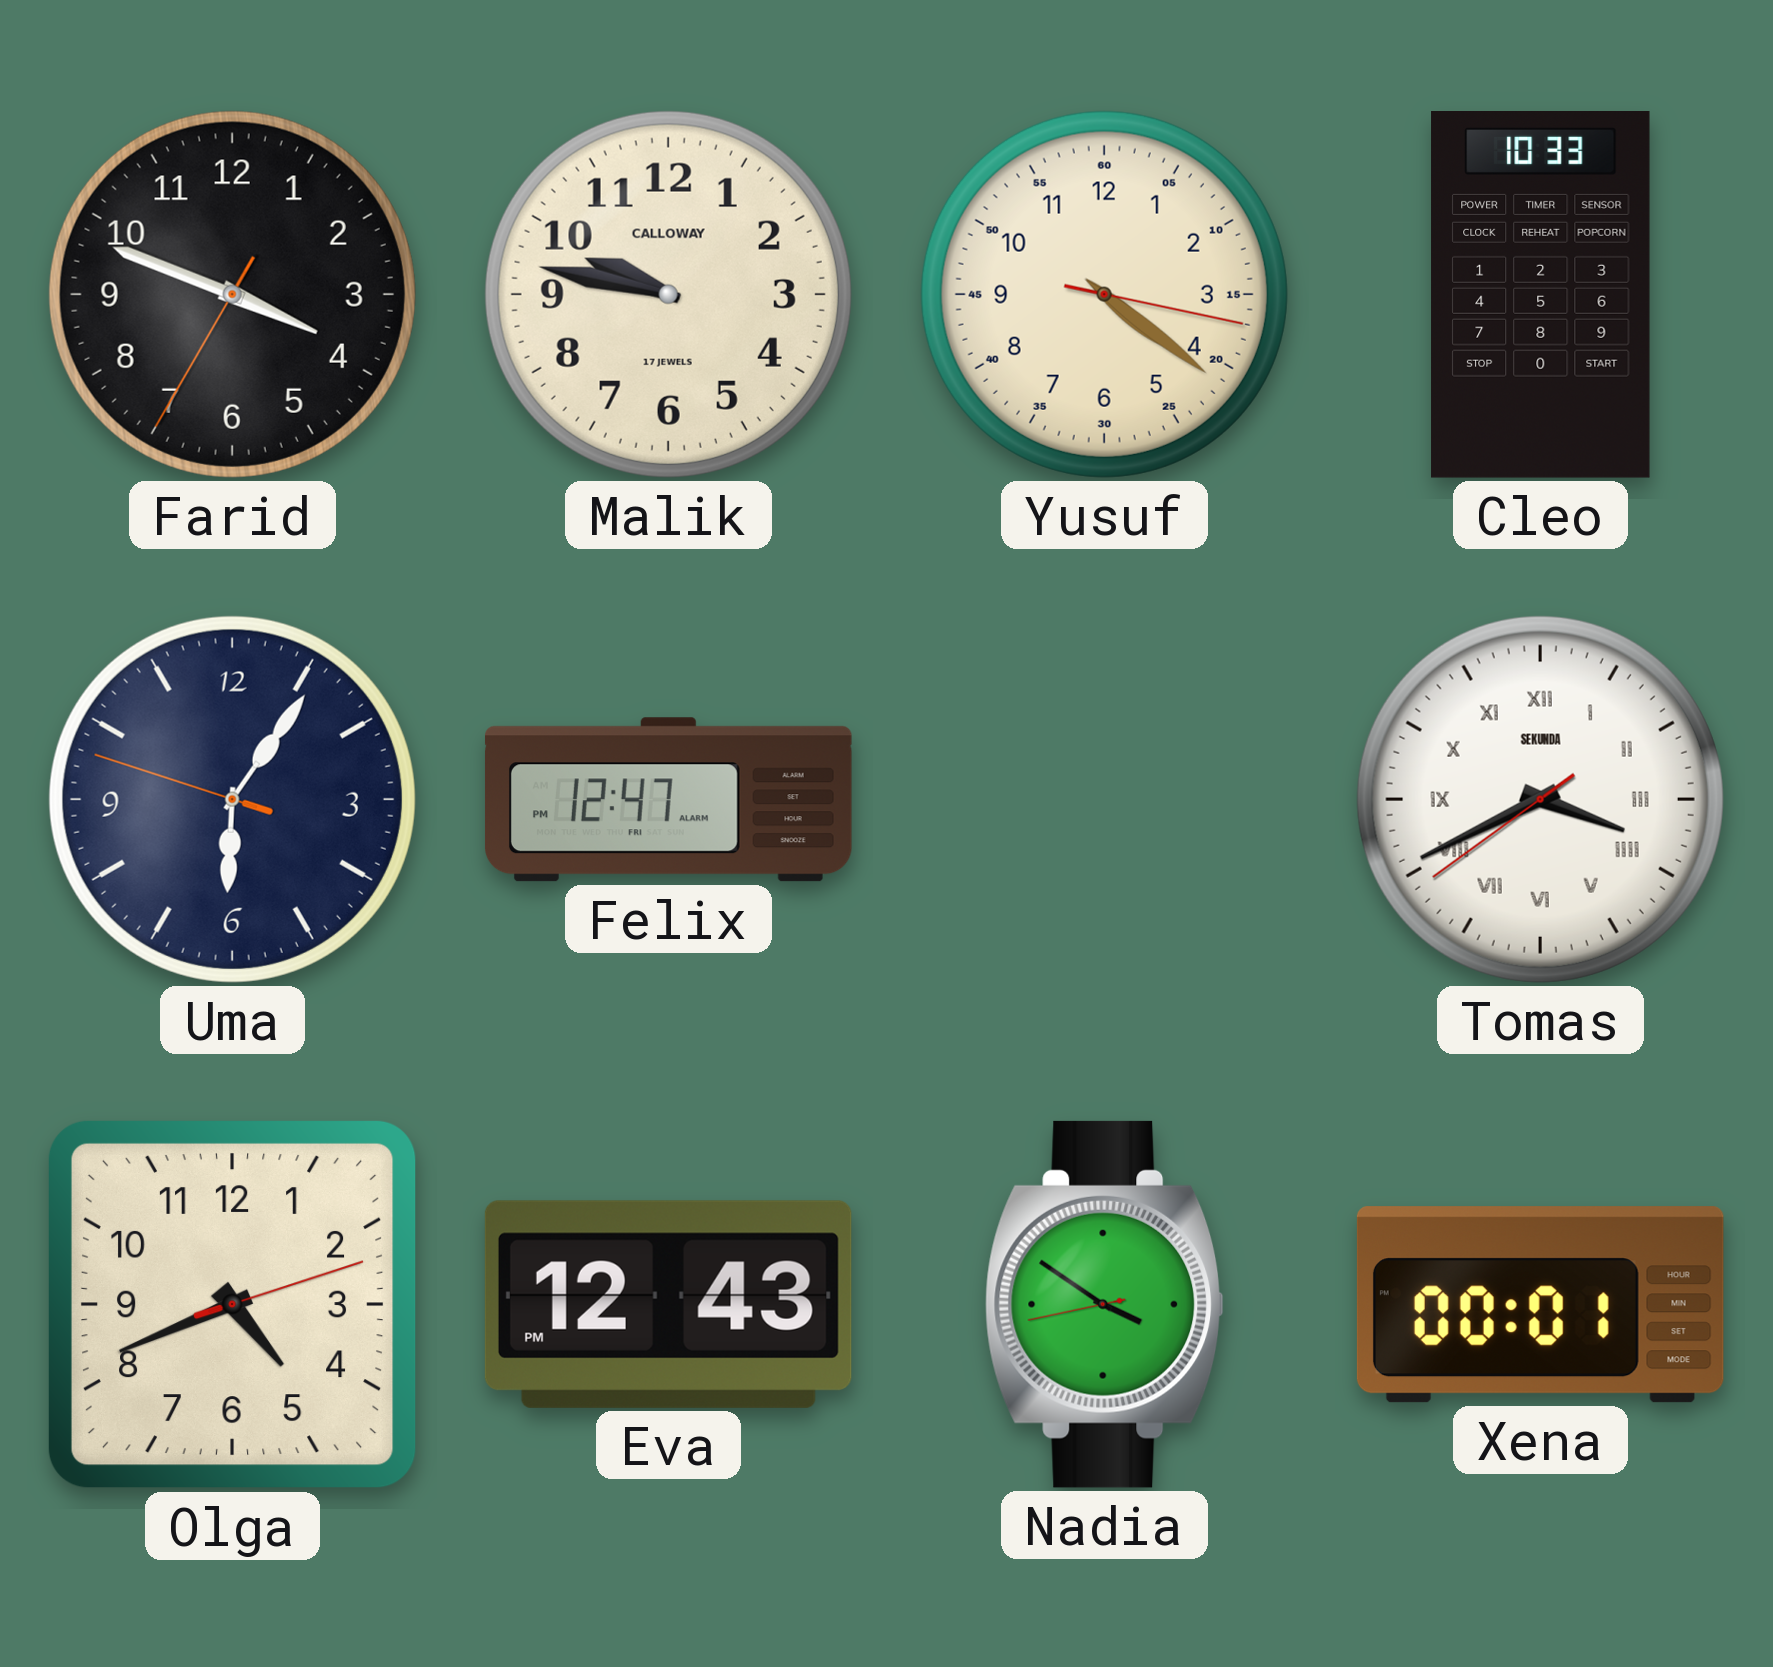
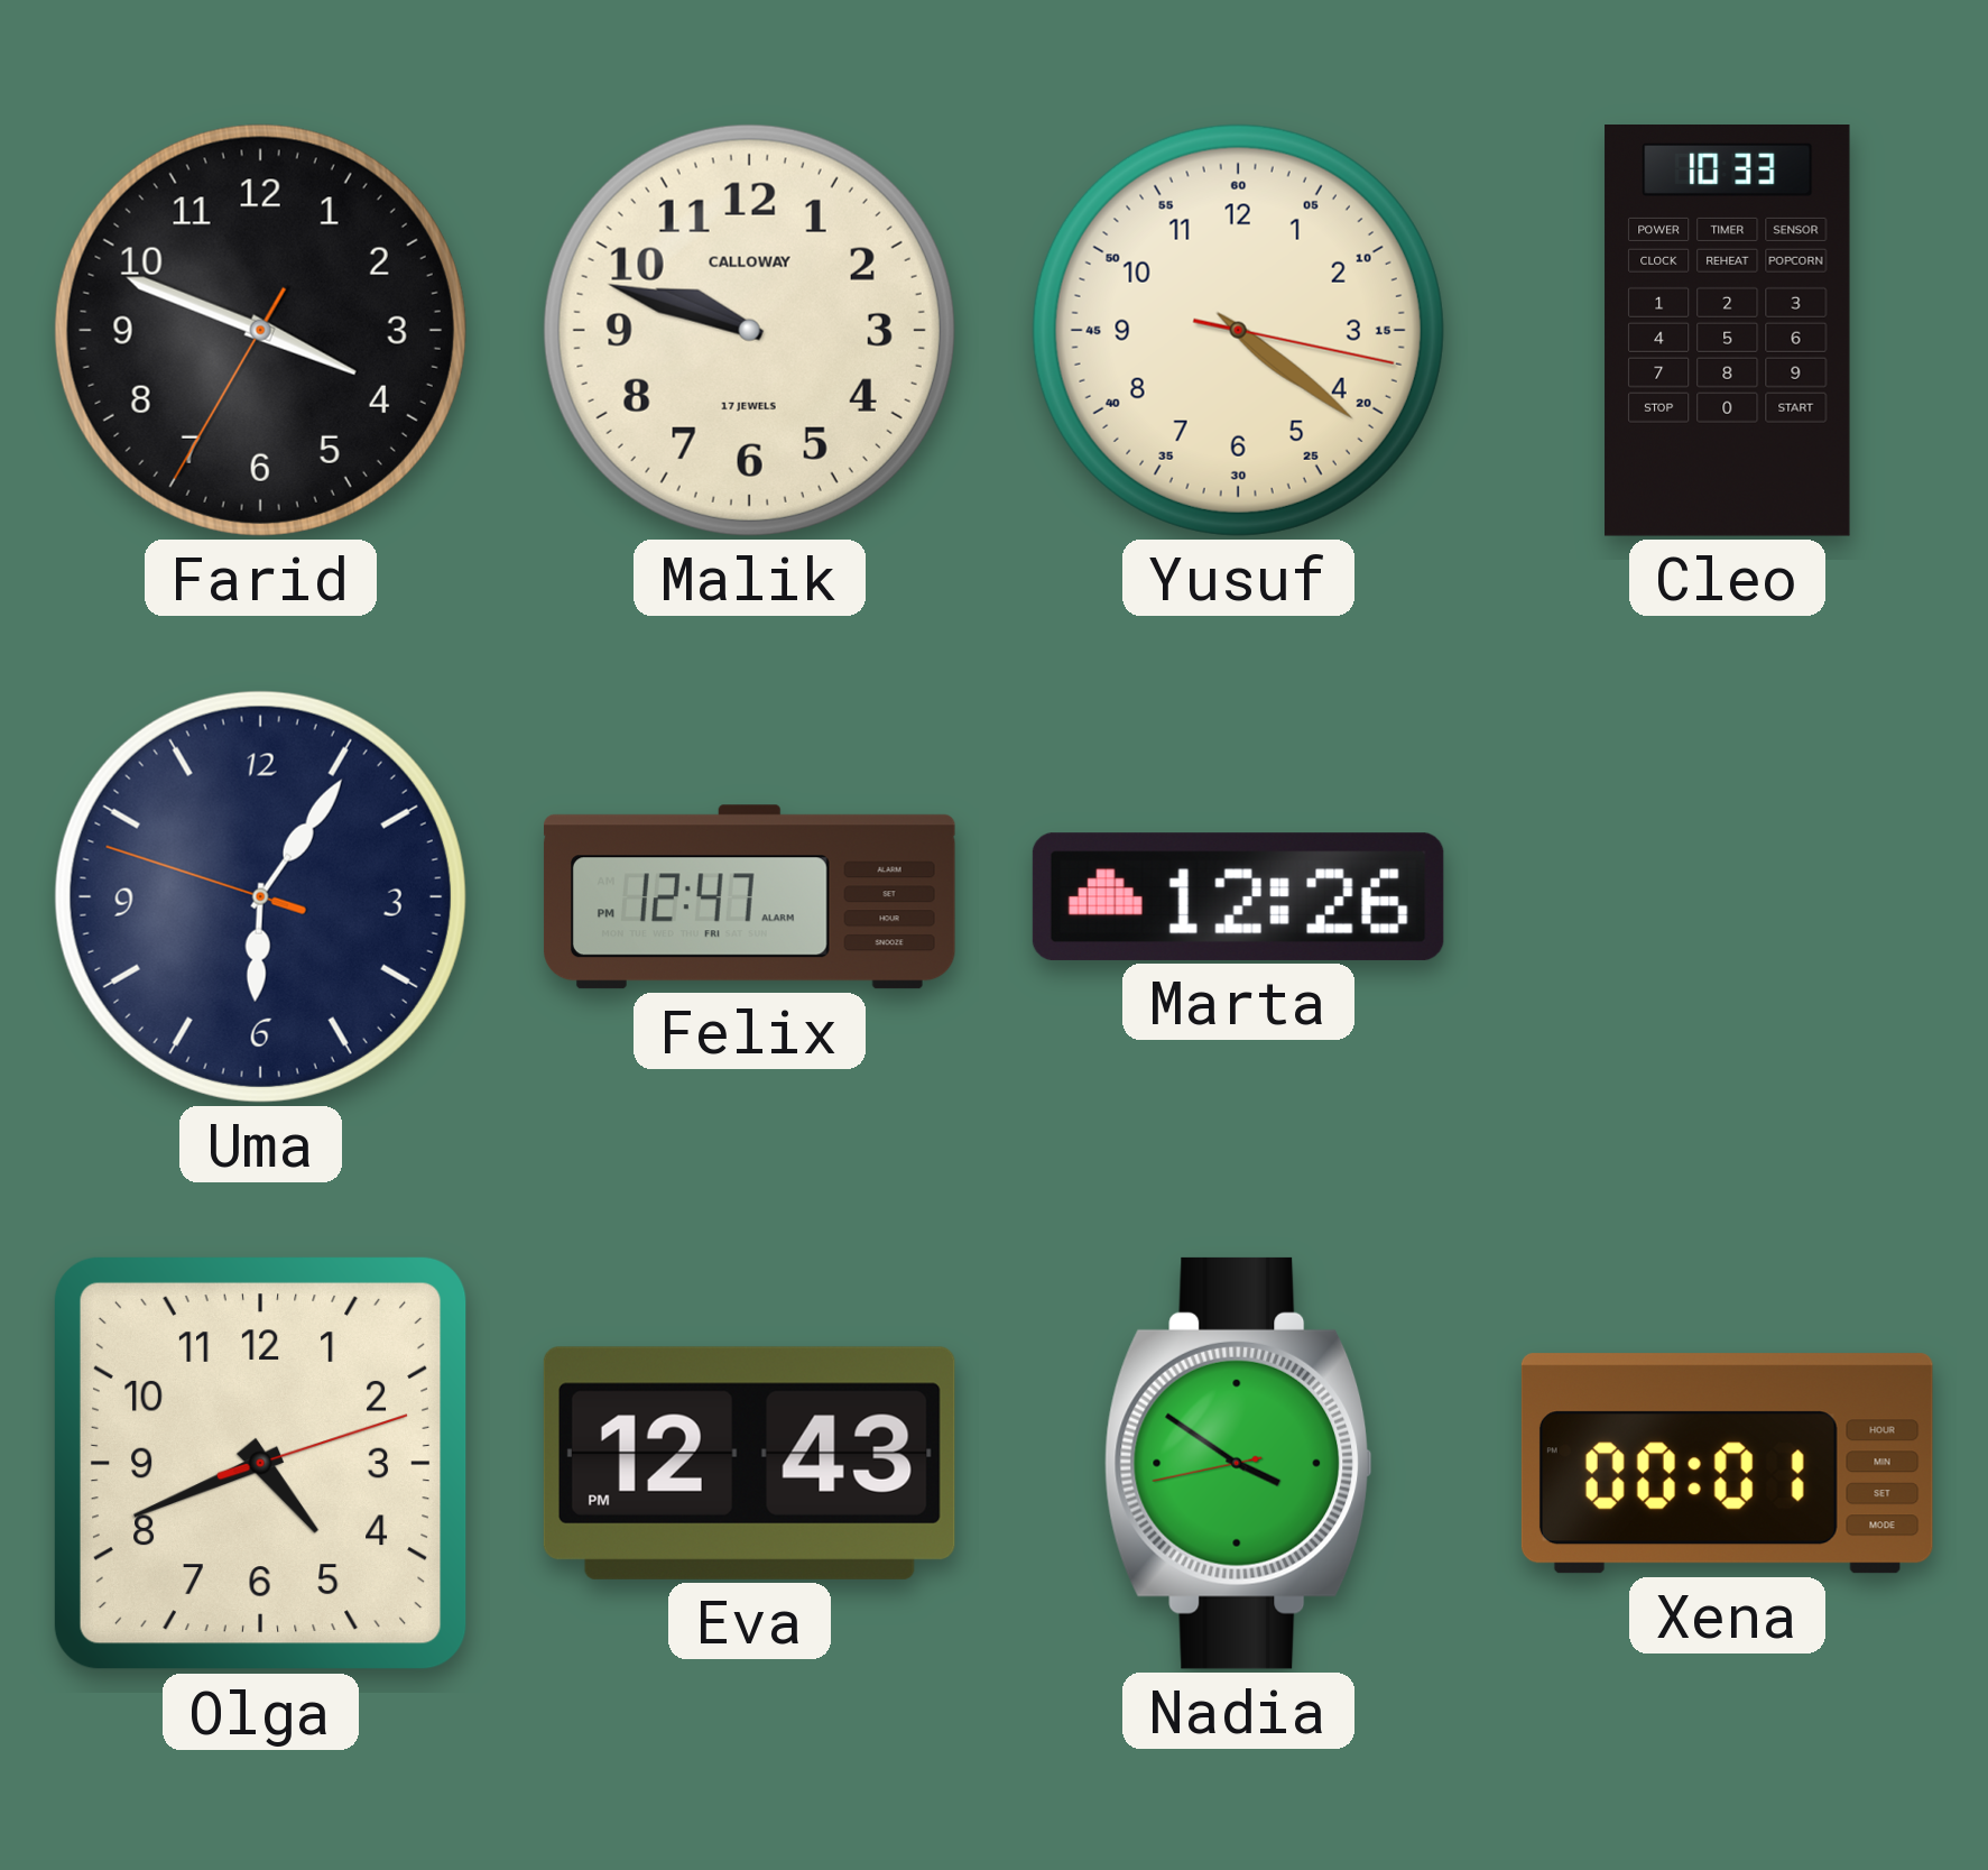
Malik: 9:47 -> 9:48 (749, 330)
Marta: none -> 12:26 (1238, 896)
Tomas: 3:40 -> none (1540, 799)
